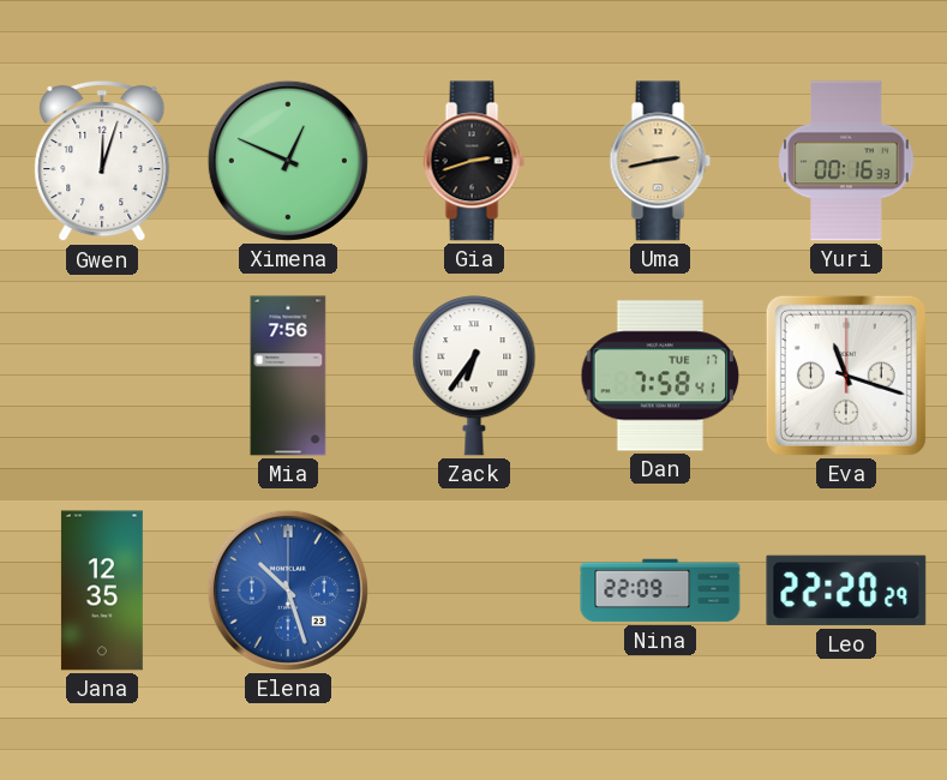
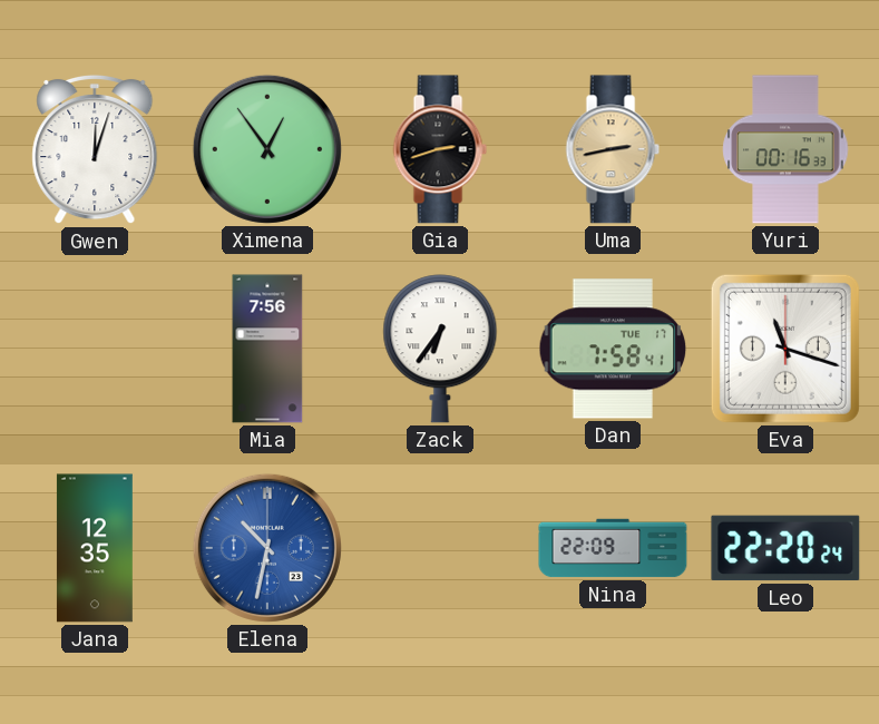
Ximena: 12:49 -> 12:54 (267, 149)
Elena: 10:27 -> 10:32 (267, 548)
Leo: 22:20:29 -> 22:20:24 (785, 548)
